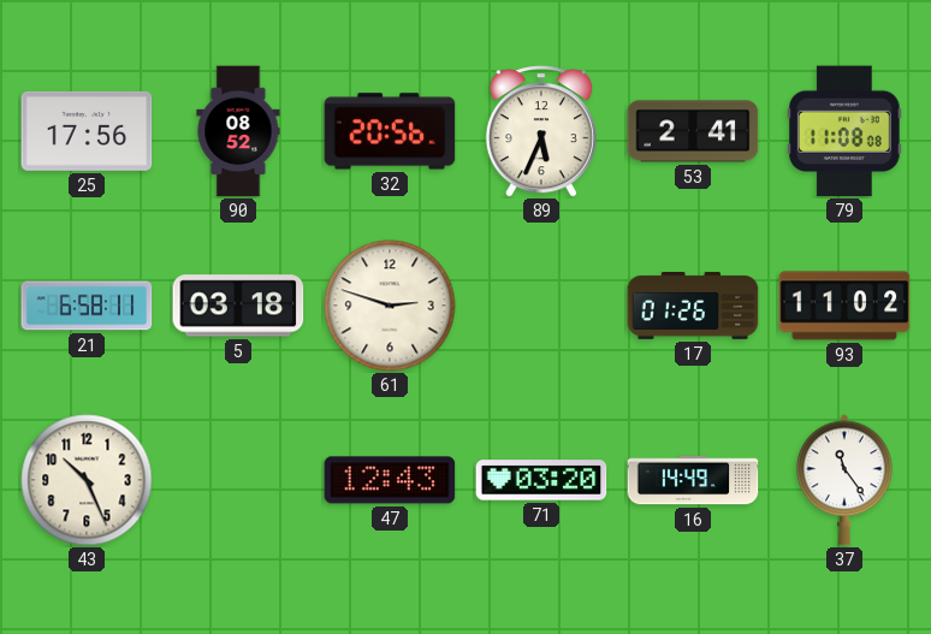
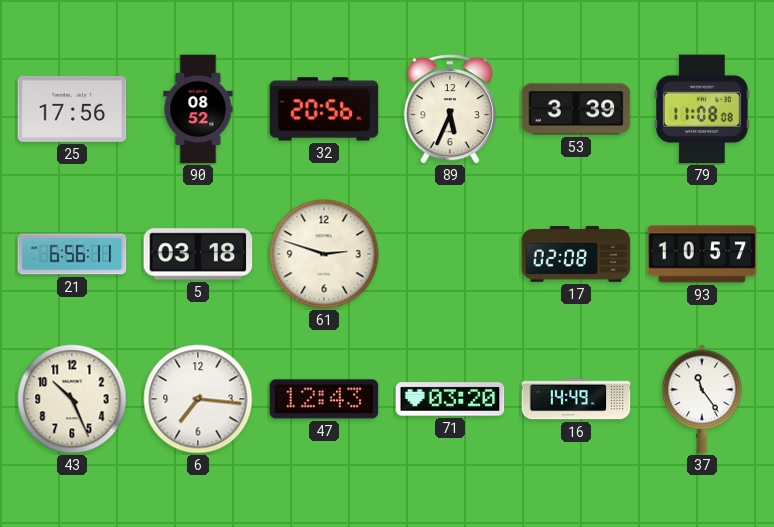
53: 2:41 -> 3:39 (576, 109)
21: 6:58 -> 6:56 (72, 254)
17: 01:26 -> 02:08 (576, 255)
93: 11:02 -> 10:57 (702, 254)
6: none -> 7:16 (198, 399)
